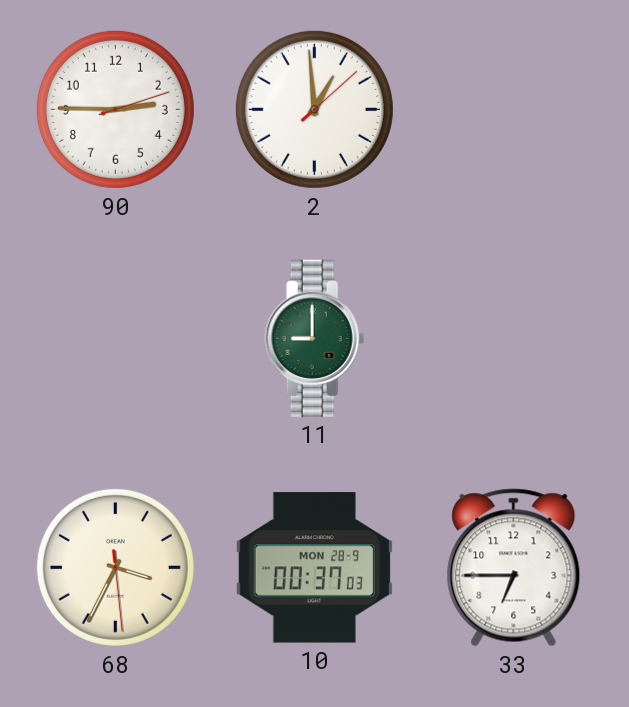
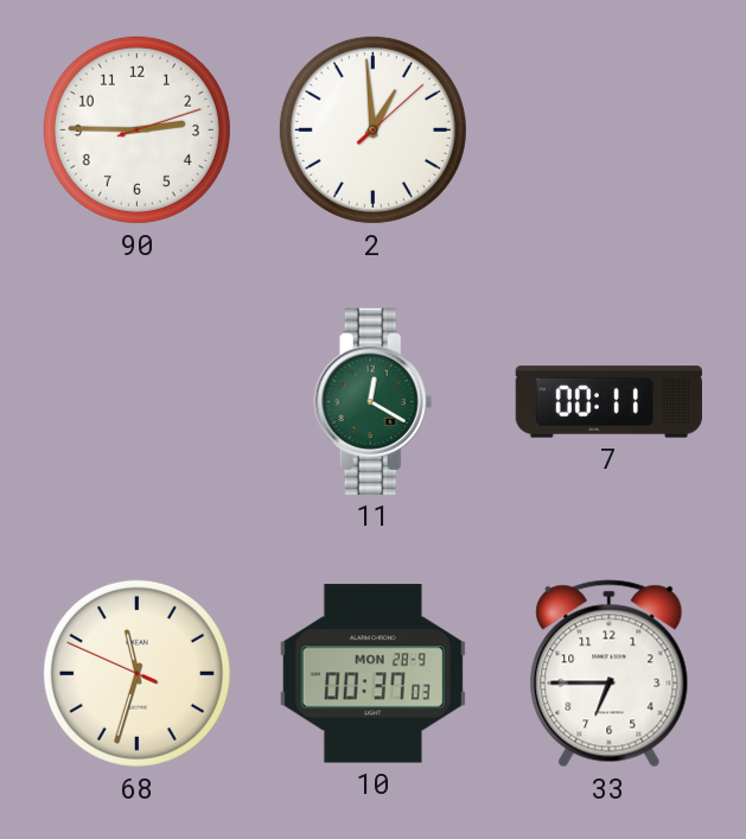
11: 9:00 -> 12:20 (374, 401)
7: none -> 00:11 (608, 402)
68: 3:34 -> 11:32 (136, 673)
